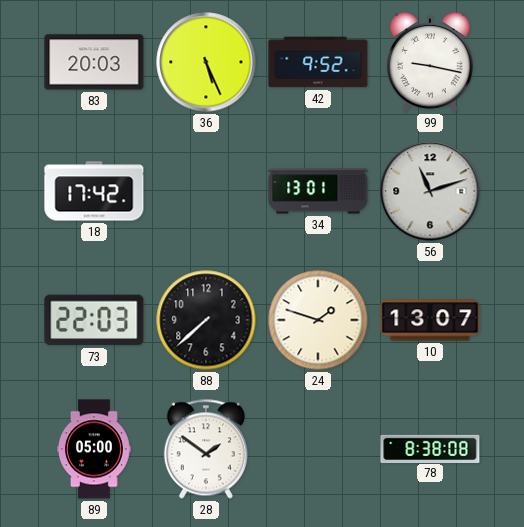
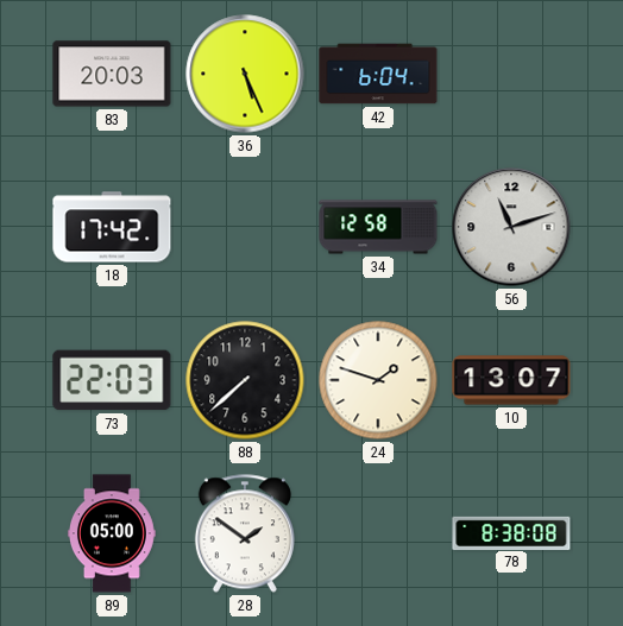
42: 9:52 -> 6:04 (378, 74)
99: 9:17 -> none (430, 62)
34: 13:01 -> 12:58 (378, 227)
